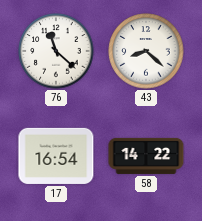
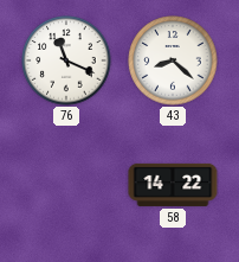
76: 11:22 -> 11:19 (66, 60)
17: 16:54 -> none (56, 156)
